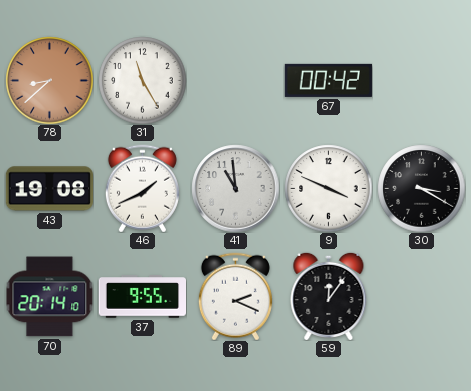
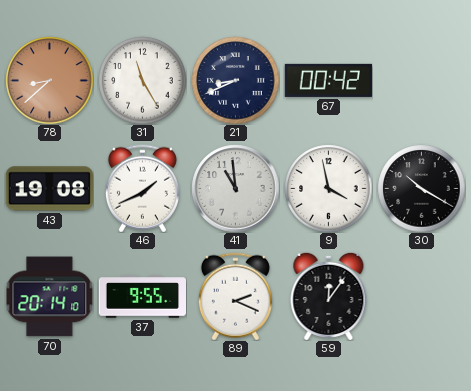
21: none -> 8:41 (235, 80)
9: 3:49 -> 3:58 (328, 188)
30: 3:20 -> 10:20 (421, 188)
